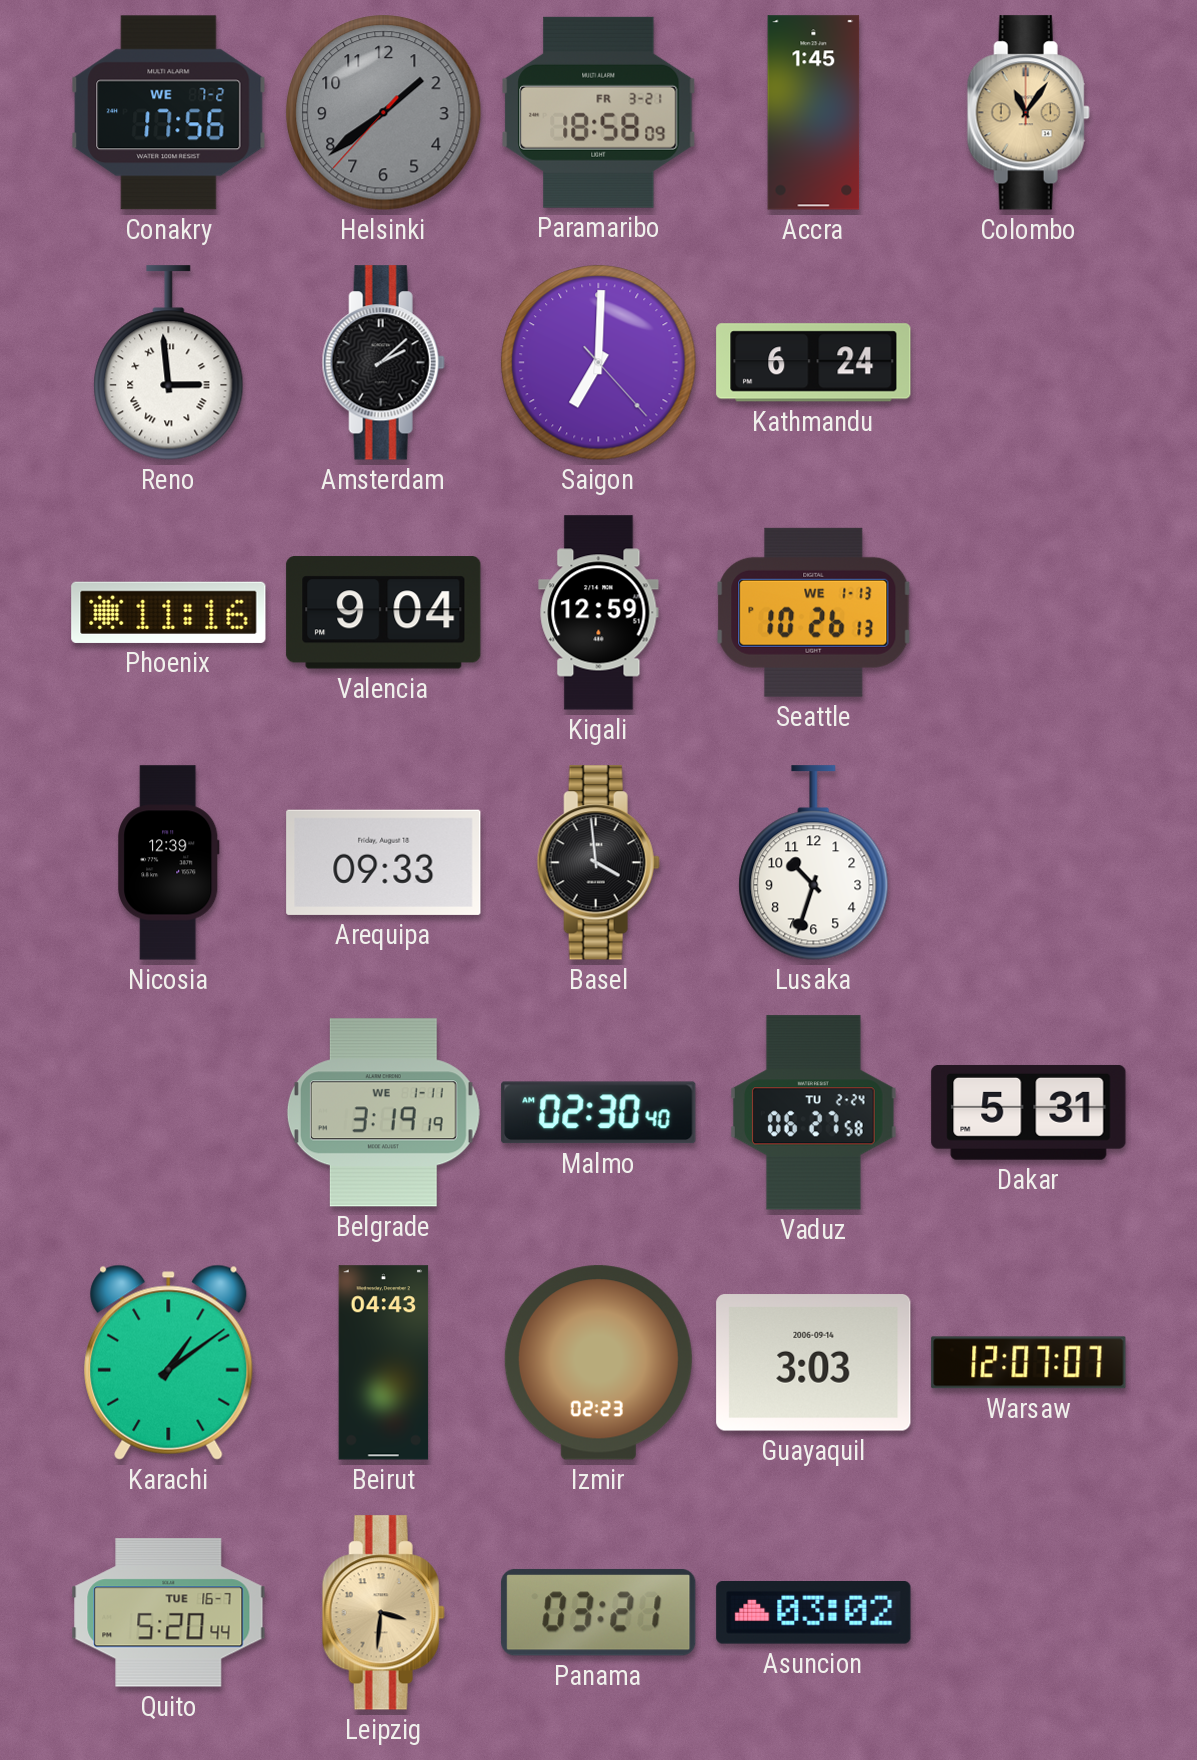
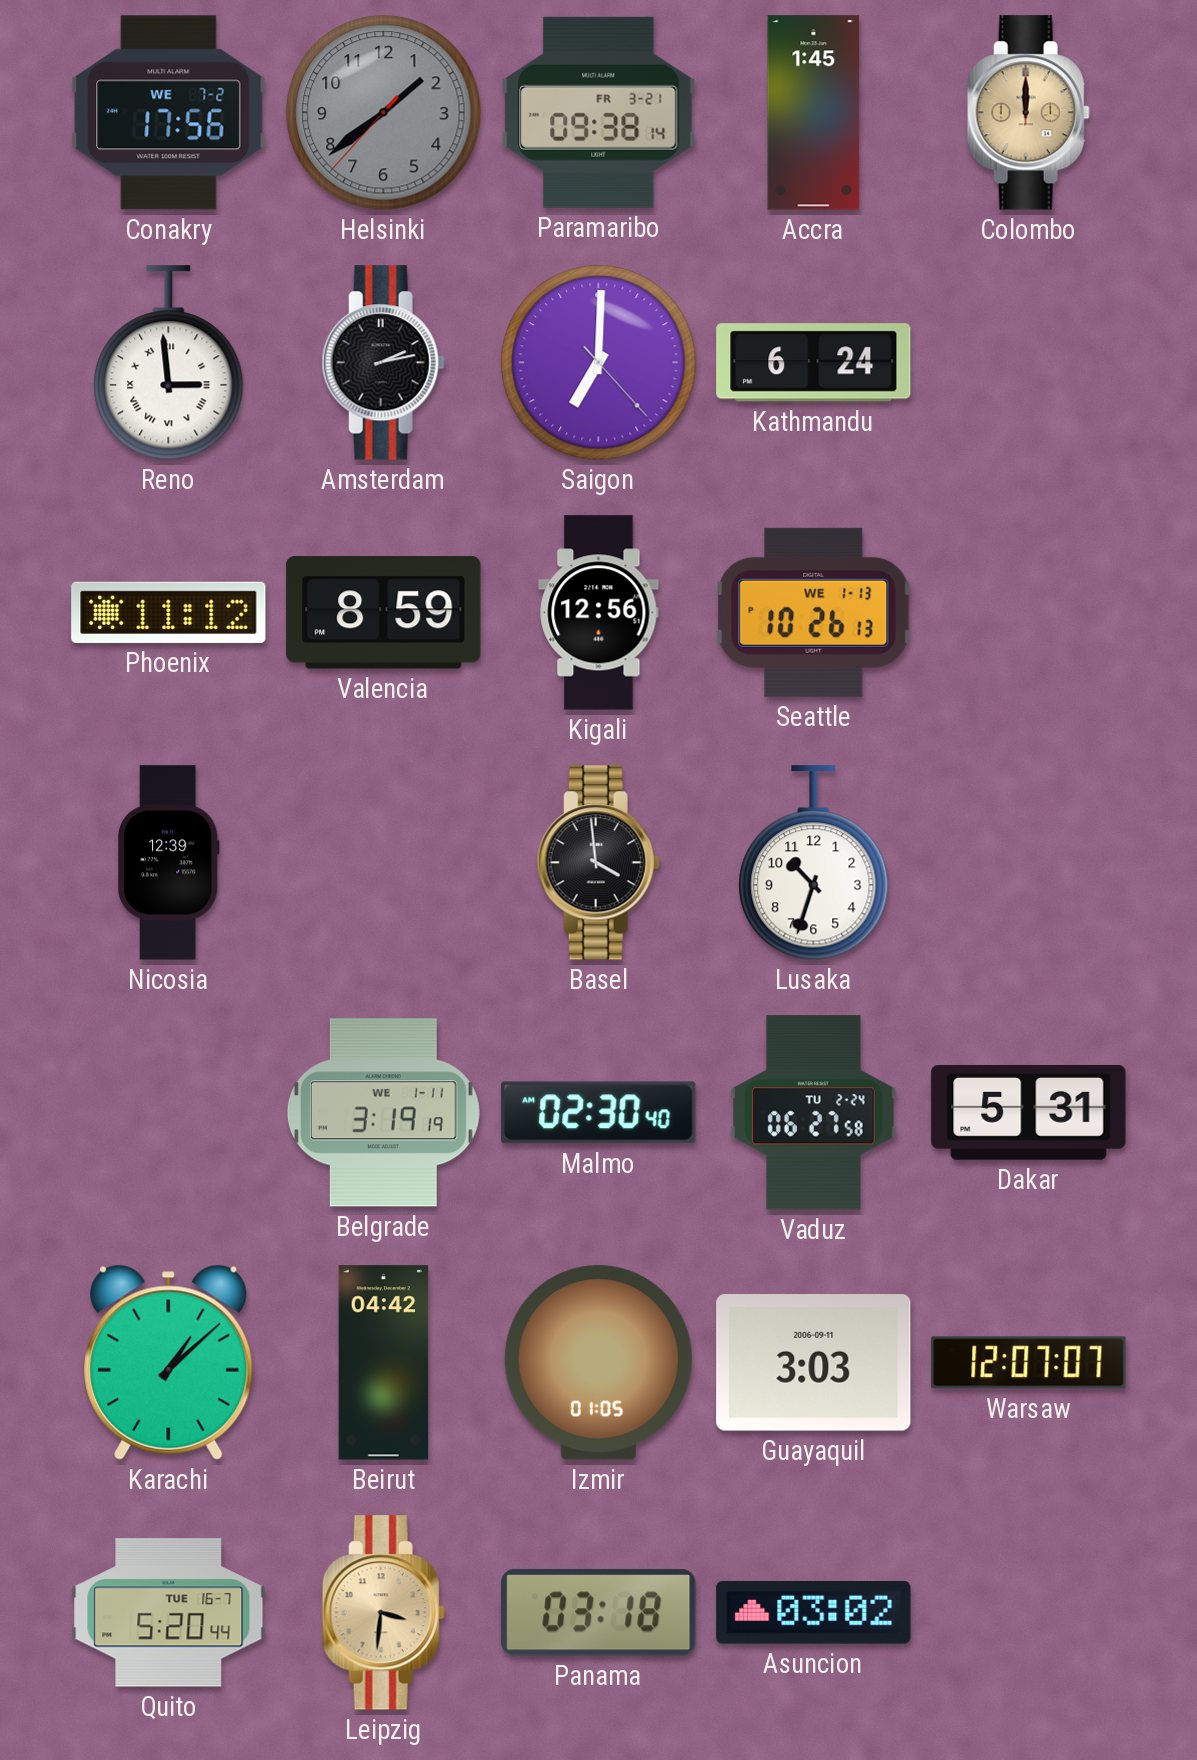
Paramaribo: 18:58 -> 09:38 (599, 112)
Colombo: 11:06 -> 12:00 (1028, 113)
Amsterdam: 2:08 -> 2:13 (383, 363)
Phoenix: 11:16 -> 11:12 (169, 612)
Valencia: 9:04 -> 8:59 (384, 613)
Kigali: 12:59 -> 12:56 (599, 613)
Arequipa: 09:33 -> none (384, 862)
Karachi: 1:09 -> 1:08 (169, 1362)
Beirut: 04:43 -> 04:42 (384, 1363)
Izmir: 02:23 -> 01:05 (598, 1363)
Guayaquil date: 2006-09-14 -> 2006-09-11 (814, 1363)
Panama: 03:21 -> 03:18 (599, 1612)
